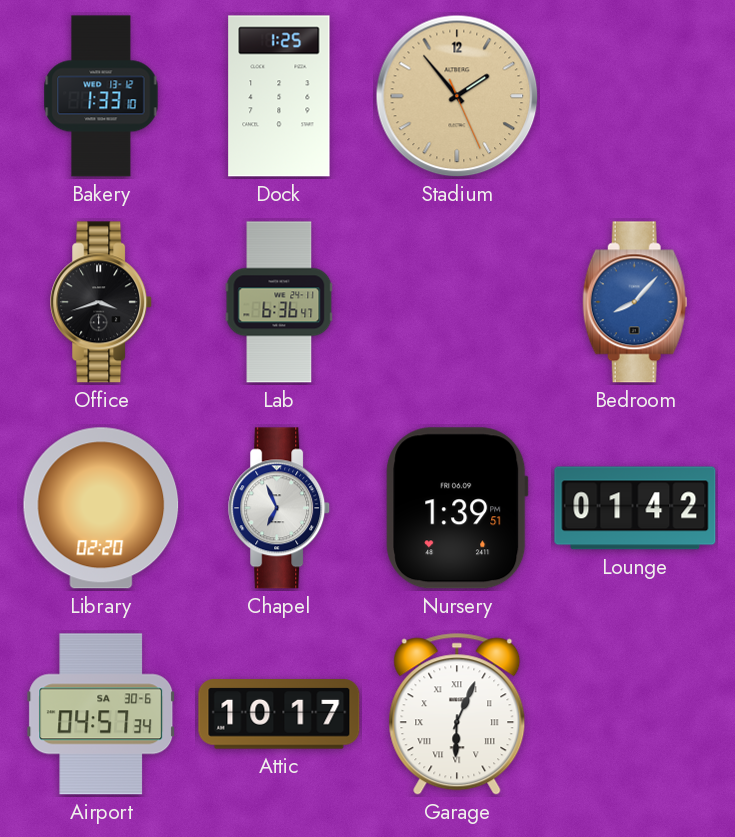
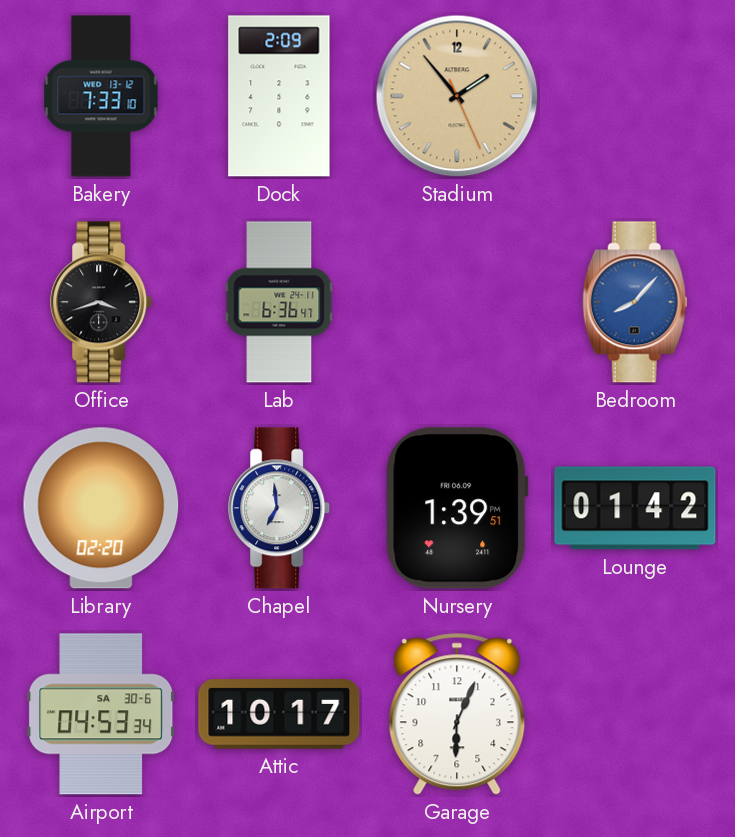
Bakery: 1:33 -> 7:33 (101, 96)
Dock: 1:25 -> 2:09 (279, 96)
Chapel: 6:56 -> 6:59 (280, 508)
Airport: 04:57 -> 04:53 (101, 714)
Garage numerals: Roman -> Arabic (457, 714)
